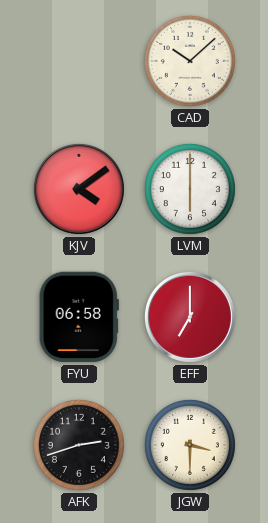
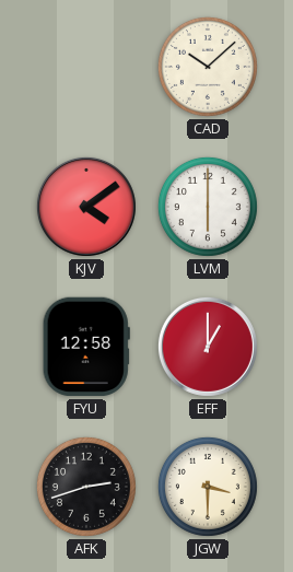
FYU: 06:58 -> 12:58 (86, 347)
EFF: 7:00 -> 1:00 (208, 347)
